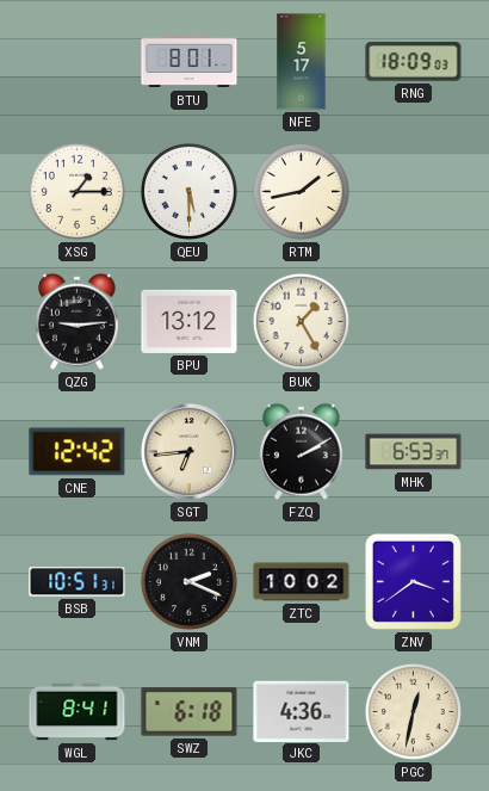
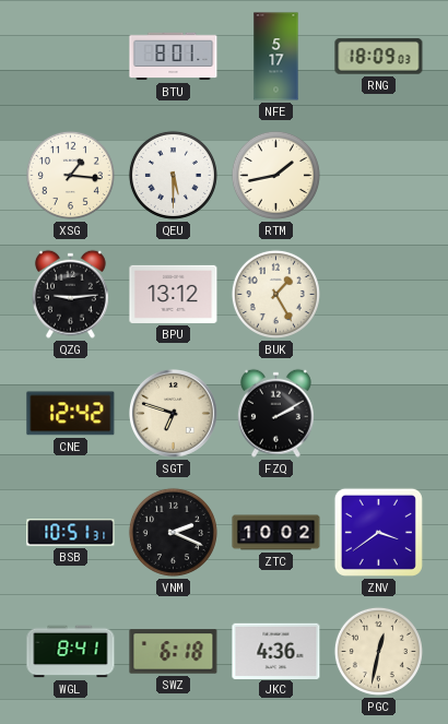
XSG: 1:15 -> 1:16 (70, 175)
SGT: 6:44 -> 6:48 (174, 414)
MHK: 6:53 -> none (414, 452)
